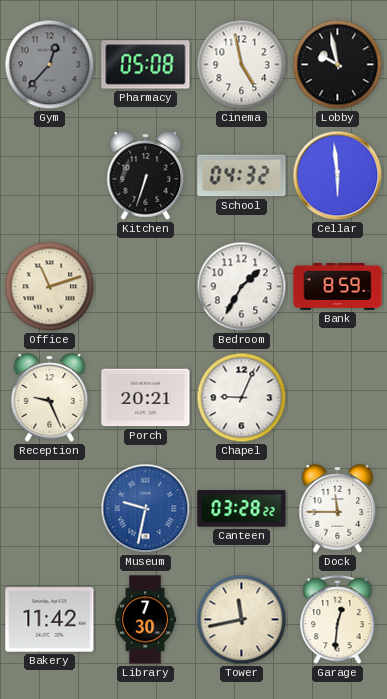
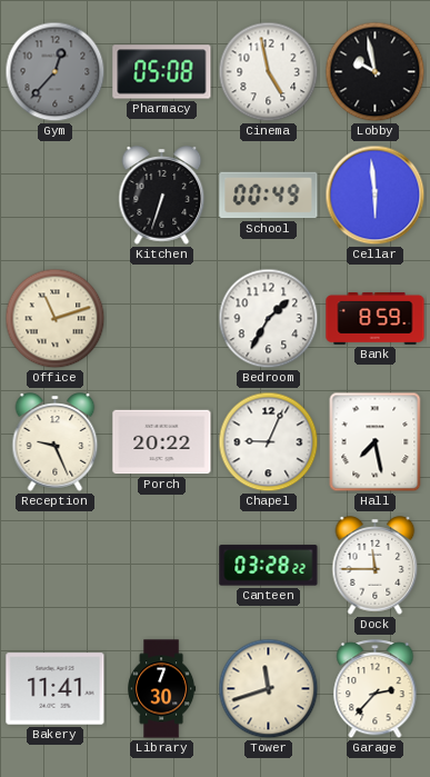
School: 04:32 -> 00:49 (269, 196)
Porch: 20:21 -> 20:22 (162, 442)
Hall: none -> 7:28 (376, 442)
Museum: 9:32 -> none (146, 509)
Bakery: 11:42 -> 11:41 (56, 689)
Tower: 11:43 -> 11:42 (269, 689)
Garage: 12:31 -> 2:37 (376, 689)
